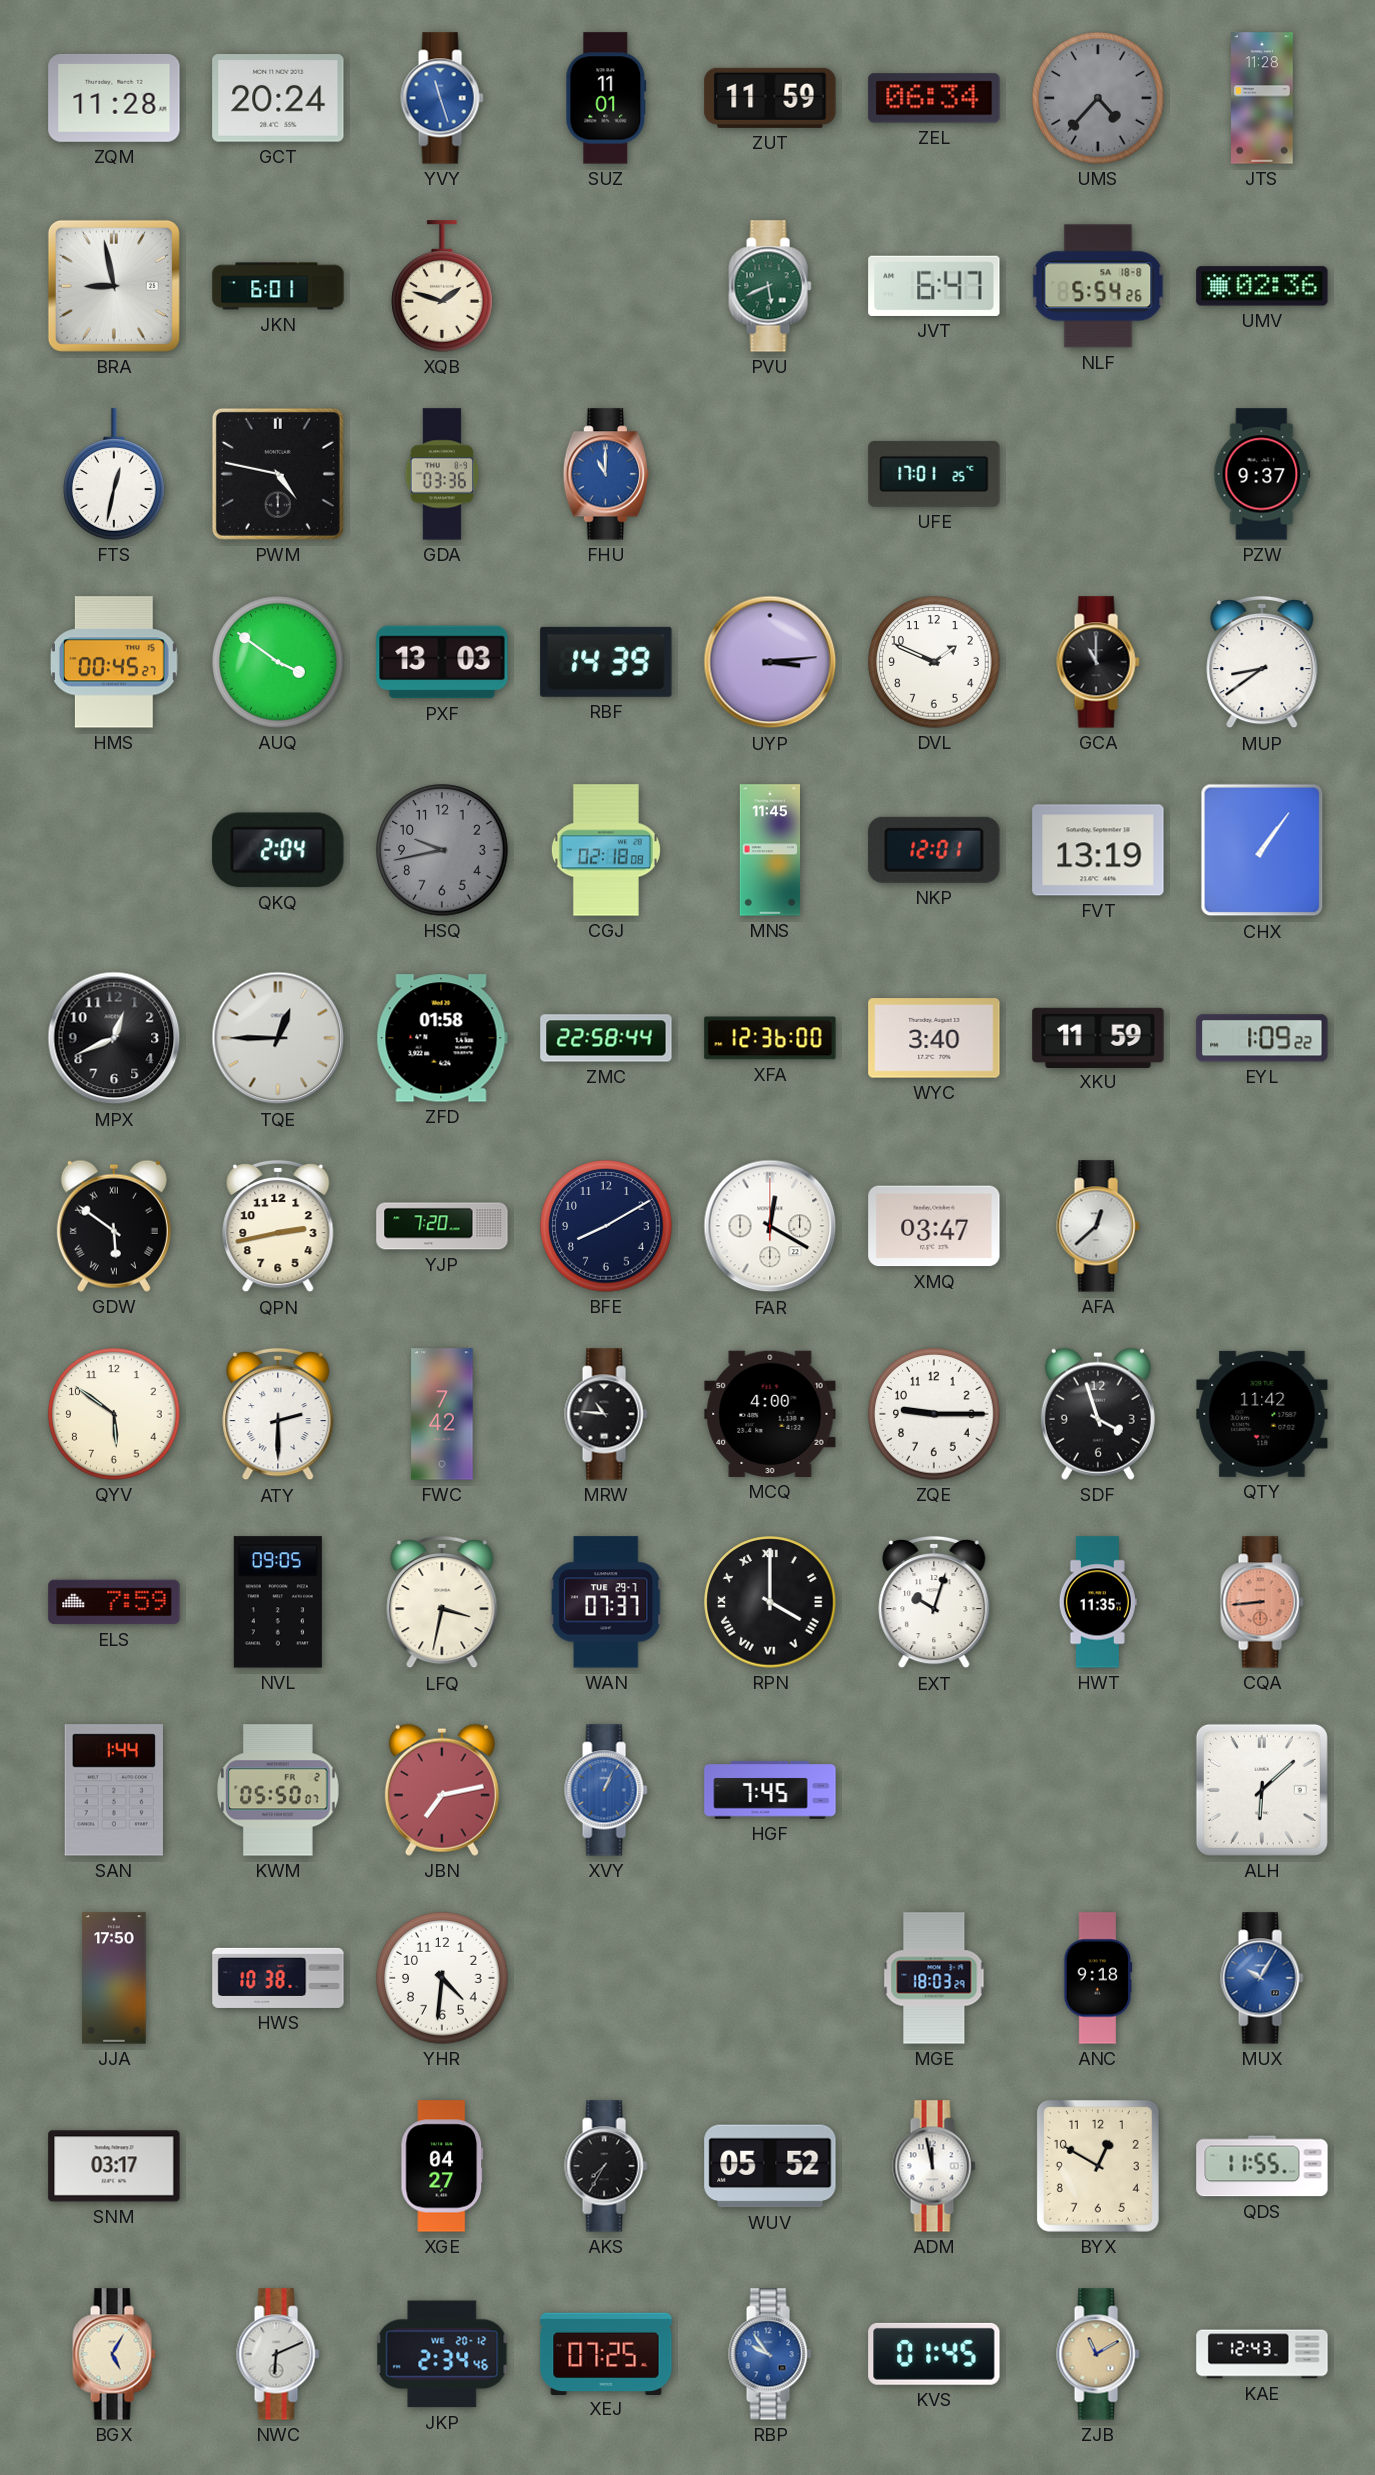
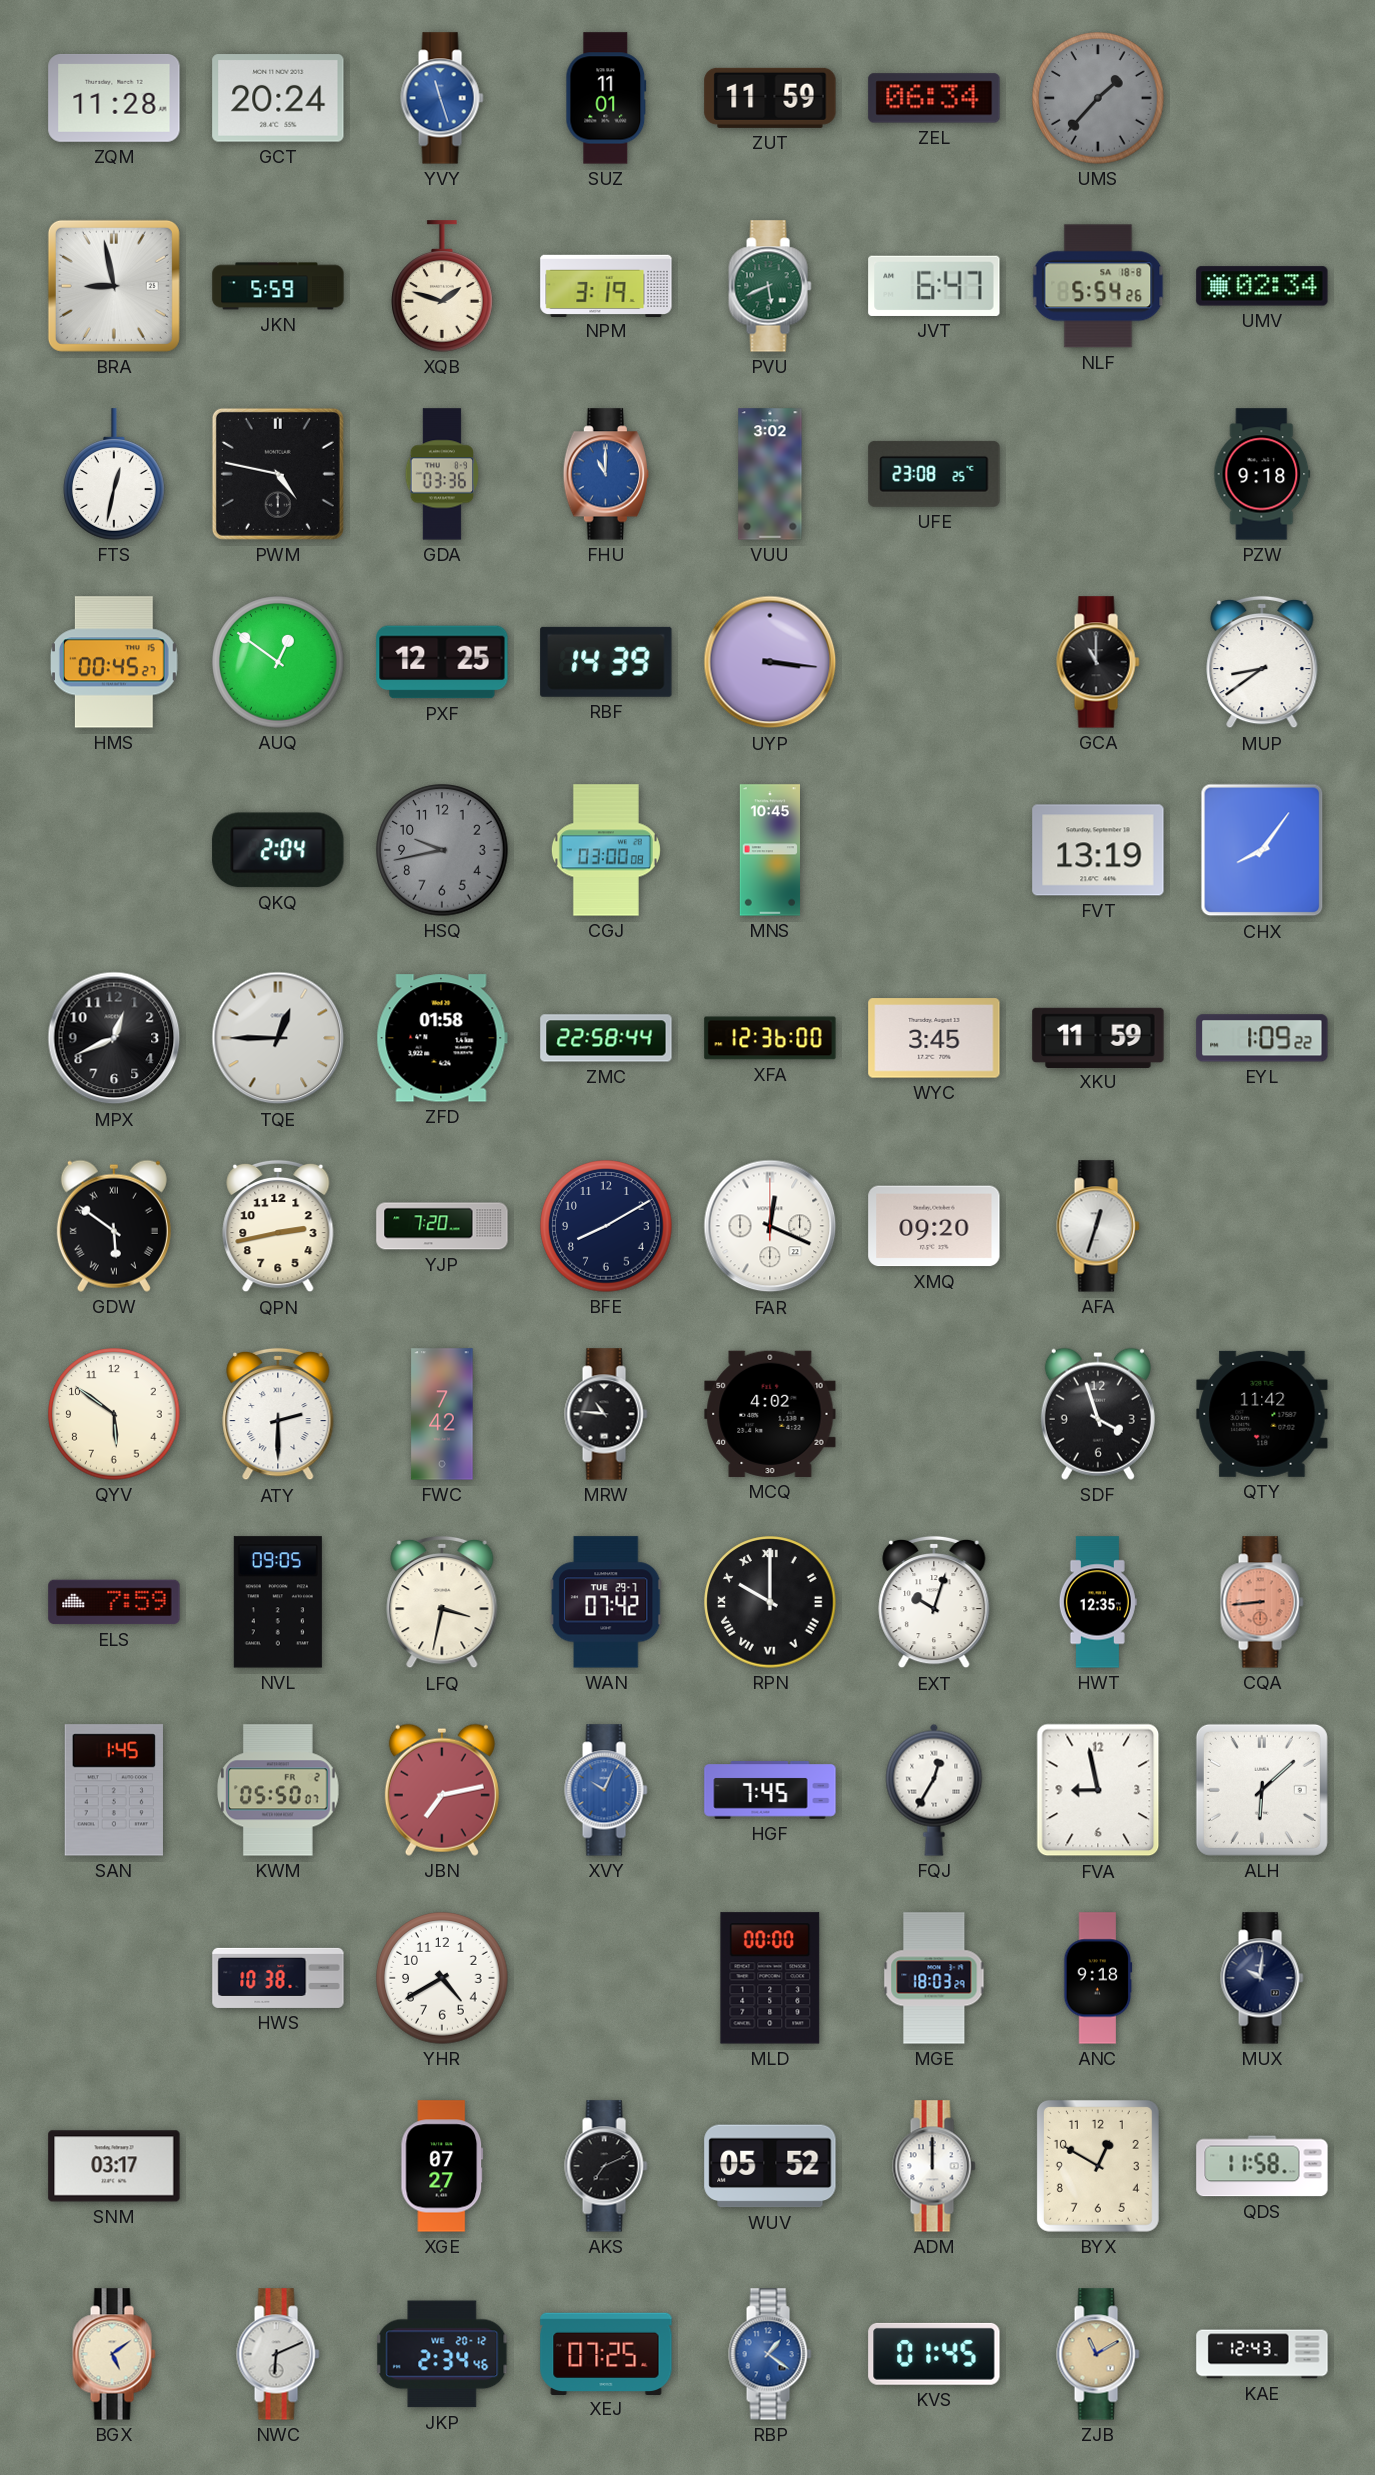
UMS: 4:37 -> 1:37 (1098, 98)
JTS: 11:28 -> none (1263, 98)
JKN: 6:01 -> 5:59 (278, 286)
NPM: none -> 3:19 (606, 285)
UMV: 02:36 -> 02:34 (1262, 286)
VUU: none -> 3:02 (770, 474)
UFE: 17:01 -> 23:08 (934, 474)
PZW: 9:37 -> 9:18 (1262, 474)
AUQ: 3:51 -> 12:51 (278, 662)
PXF: 13:03 -> 12:25 (442, 662)
UYP: 3:14 -> 3:16 (770, 662)
DVL: 1:49 -> none (934, 662)
CGJ: 02:18 -> 03:00 (606, 850)
MNS: 11:45 -> 10:45 (769, 850)
NKP: 12:01 -> none (934, 850)
CHX: 1:06 -> 8:06 (1262, 850)
WYC: 3:40 -> 3:45 (934, 1038)
FAR: 12:20 -> 12:19 (770, 1226)
XMQ: 03:47 -> 09:20 (934, 1226)
AFA: 12:38 -> 12:33 (1098, 1226)
MCQ: 4:00 -> 4:02 (770, 1414)
ZQE: 9:15 -> none (934, 1414)
WAN: 07:37 -> 07:42 (606, 1602)
RPN: 4:00 -> 10:00 (770, 1602)
HWT: 11:35 -> 12:35 (1098, 1602)
SAN: 1:44 -> 1:45 (114, 1790)
XVY: 1:04 -> 10:04 (606, 1790)
FQJ: none -> 12:35 (934, 1790)
FVA: none -> 8:58 (1098, 1790)
JJA: 17:50 -> none (114, 1978)
YHR: 4:31 -> 4:40 (442, 1978)
MLD: none -> 00:00 (770, 1978)
MUX: 10:05 -> 10:01 (1262, 1978)
MUX dial: blue -> navy (1262, 1978)
XGE: 04:27 -> 07:27 (442, 2166)
AKS: 7:35 -> 7:11 (606, 2166)
ADM: 11:58 -> 12:00 (934, 2166)
QDS: 11:55 -> 11:58 (1262, 2166)
BGX: 5:05 -> 5:09 (114, 2354)
RBP: 9:54 -> 1:21 (770, 2354)
